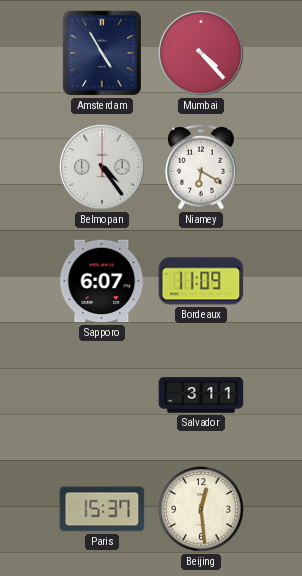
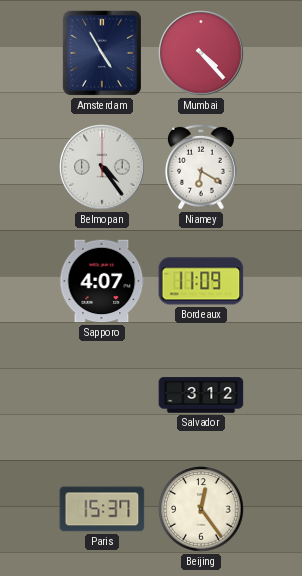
Sapporo: 6:07 -> 4:07 (102, 281)
Salvador: 3:11 -> 3:12 (201, 395)
Beijing: 12:29 -> 12:24 (201, 509)
